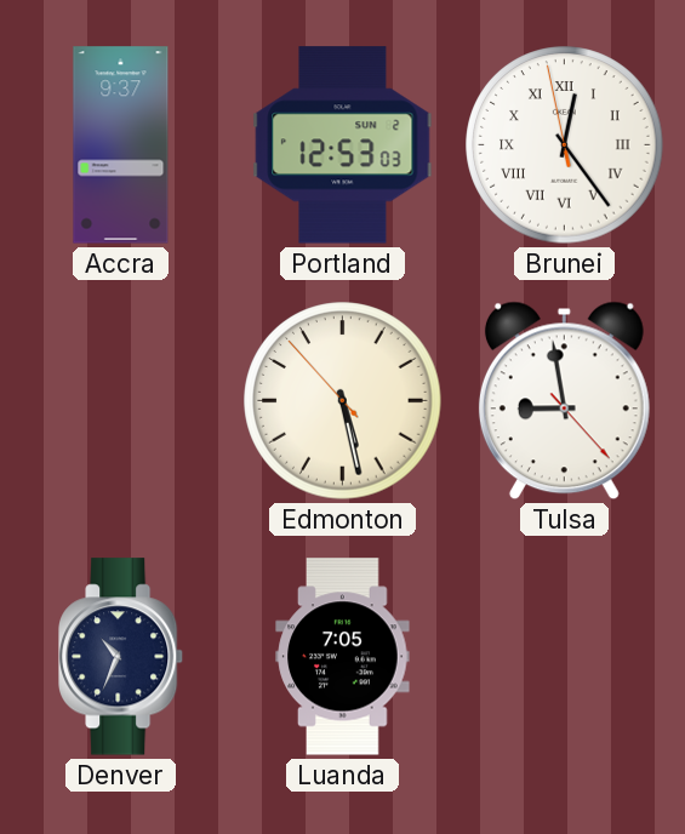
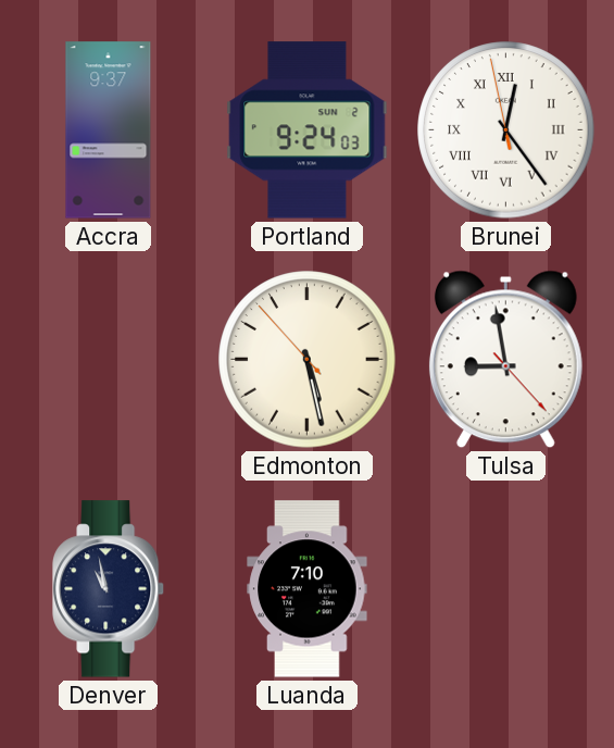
Portland: 12:53 -> 9:24 (308, 130)
Denver: 10:34 -> 10:58 (110, 589)
Luanda: 7:05 -> 7:10 (308, 589)
